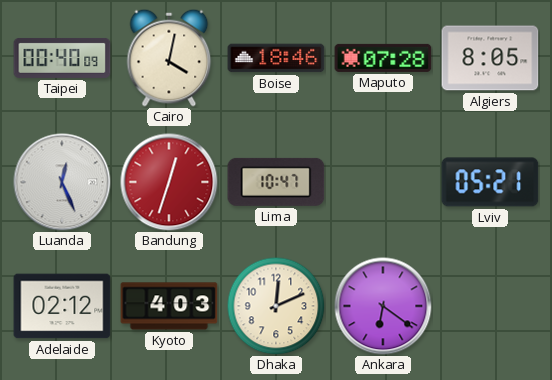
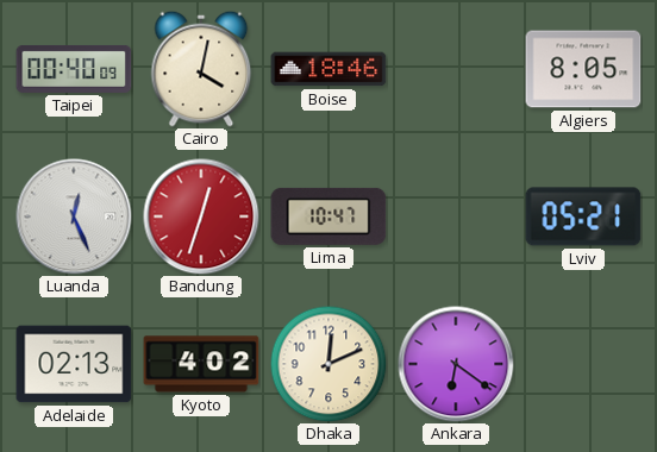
Maputo: 07:28 -> none (383, 58)
Adelaide: 02:12 -> 02:13 (74, 364)
Kyoto: 4:03 -> 4:02 (201, 364)
